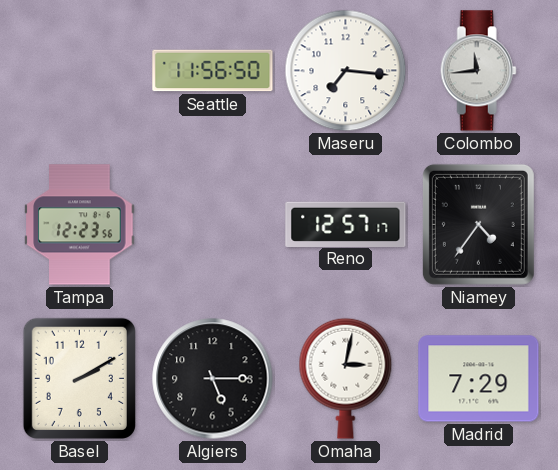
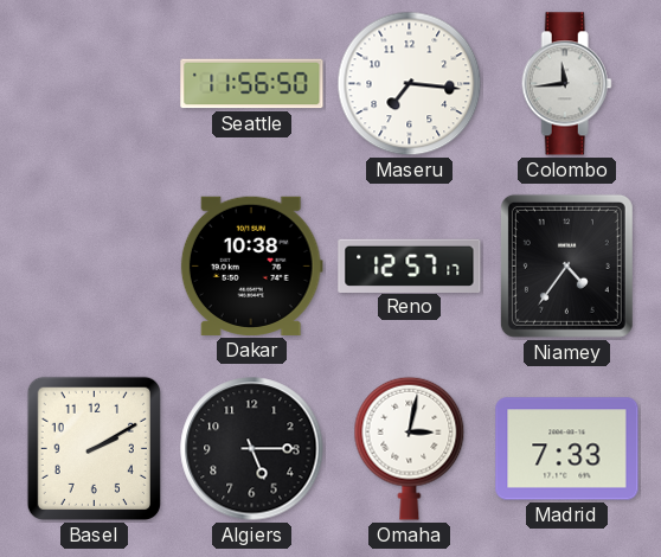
Tampa: 12:23 -> none (80, 225)
Dakar: none -> 10:38 (251, 265)
Madrid: 7:29 -> 7:33 (567, 449)
